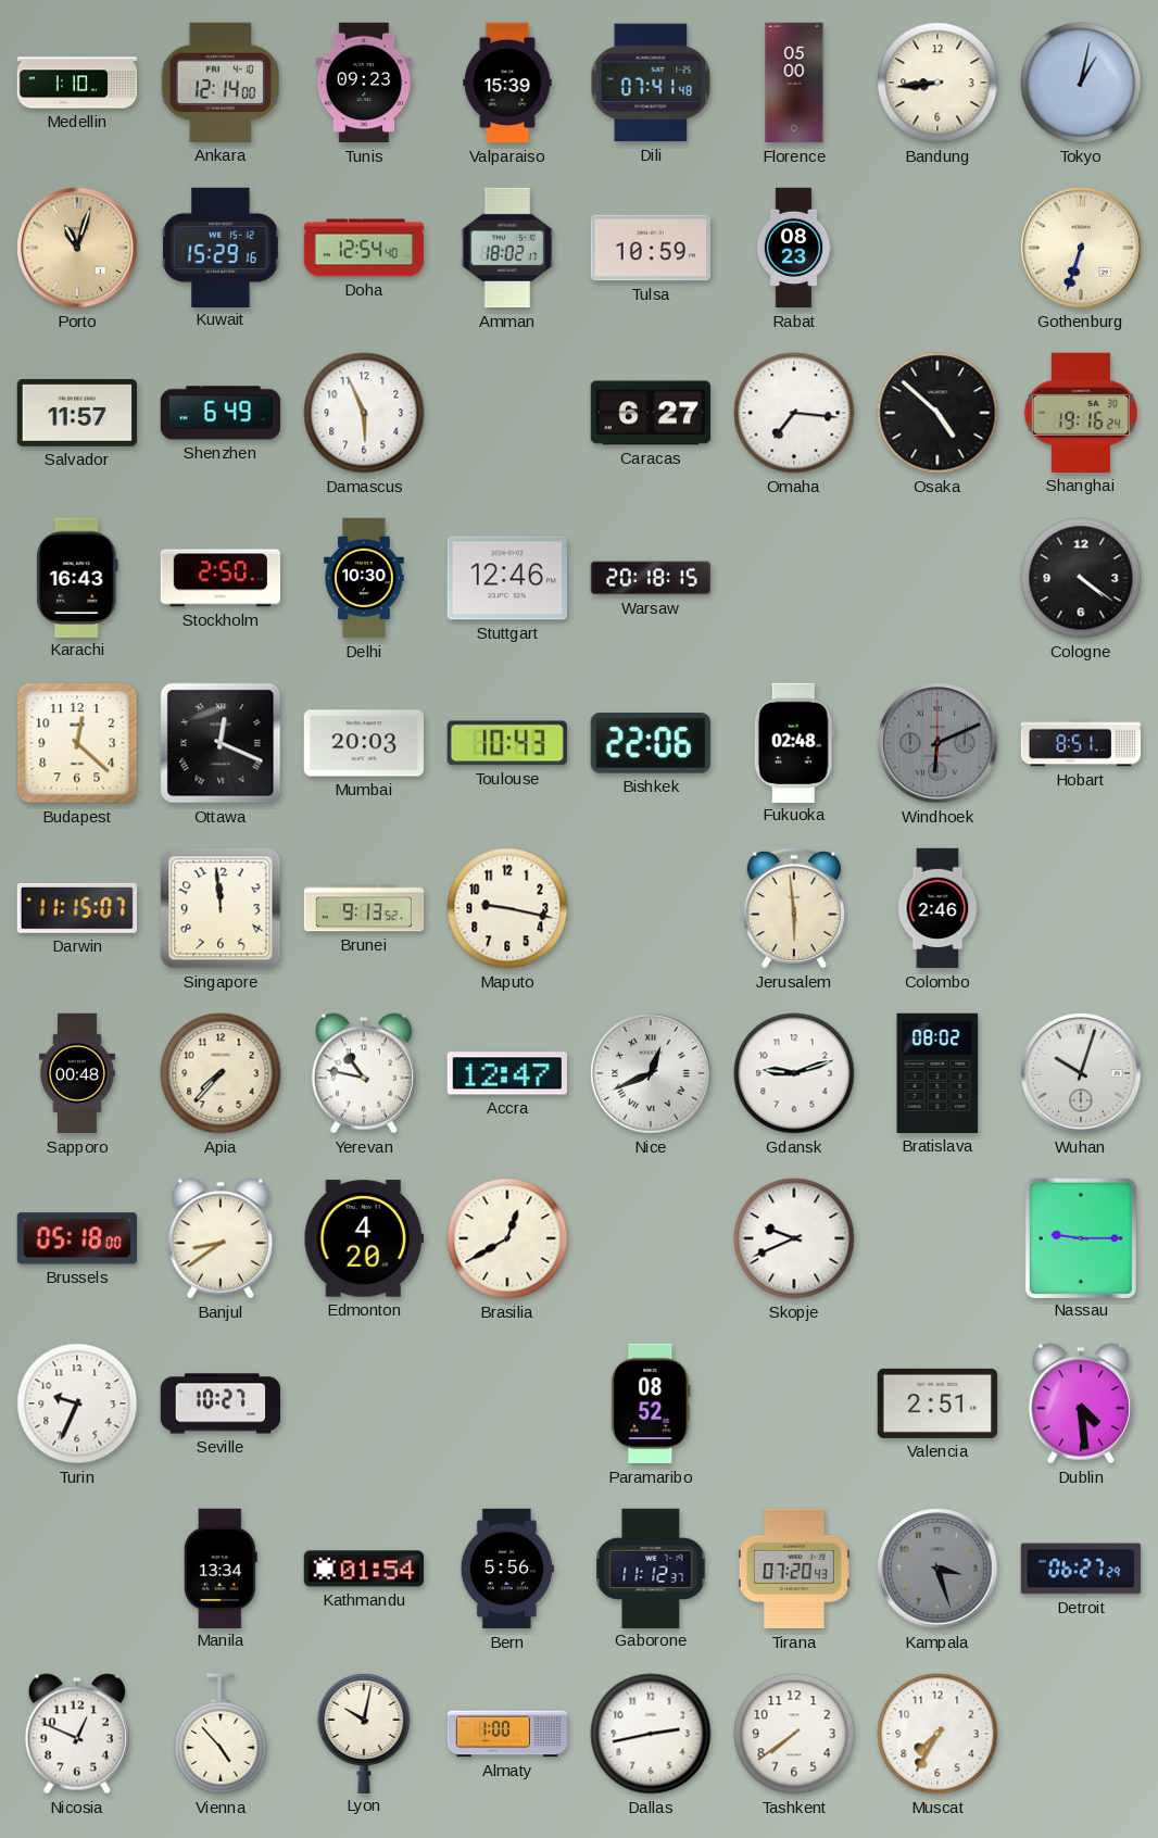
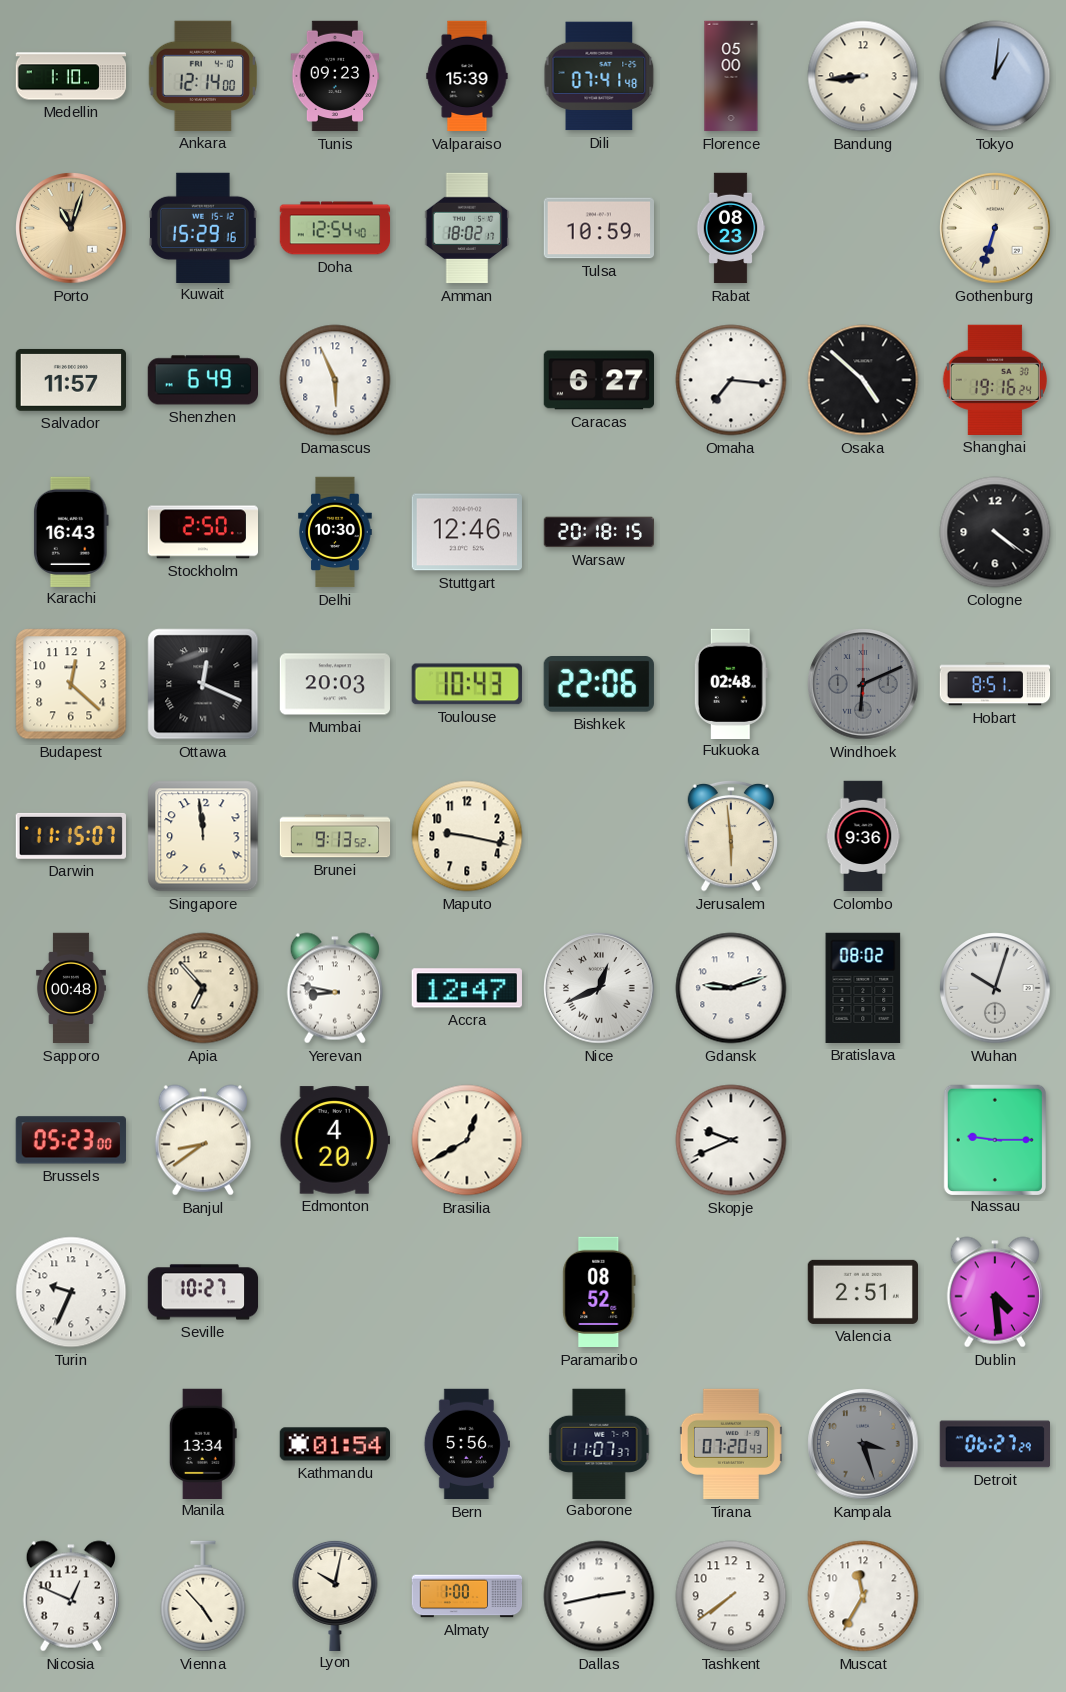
Tokyo: 1:02 -> 1:01 (995, 76)
Colombo: 2:46 -> 9:36 (863, 836)
Apia: 7:37 -> 6:53 (203, 988)
Yerevan: 10:47 -> 8:47 (335, 988)
Brussels: 05:18 -> 05:23 (71, 1140)
Gaborone: 11:12 -> 11:07 (599, 1443)
Muscat: 7:35 -> 11:35 (863, 1596)
